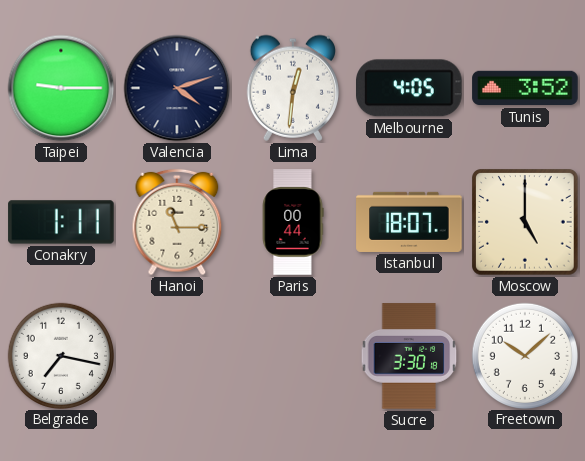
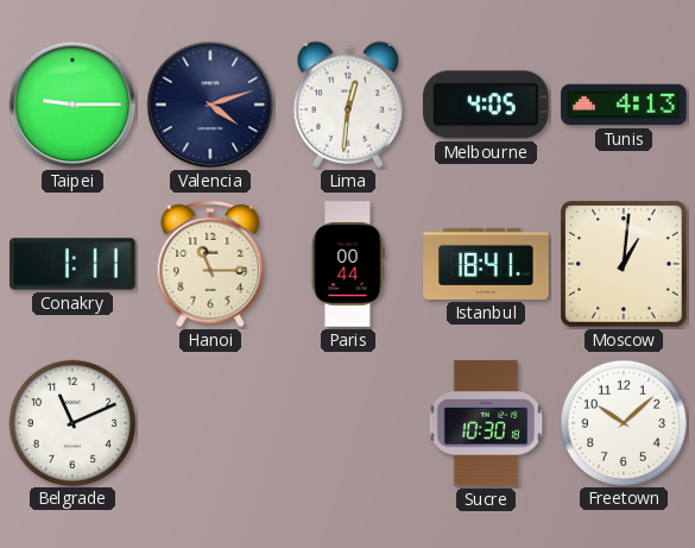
Tunis: 3:52 -> 4:13 (624, 105)
Istanbul: 18:07 -> 18:41 (486, 264)
Moscow: 5:00 -> 1:01 (624, 264)
Belgrade: 7:17 -> 11:11 (71, 422)
Sucre: 3:30 -> 10:30 (486, 423)
